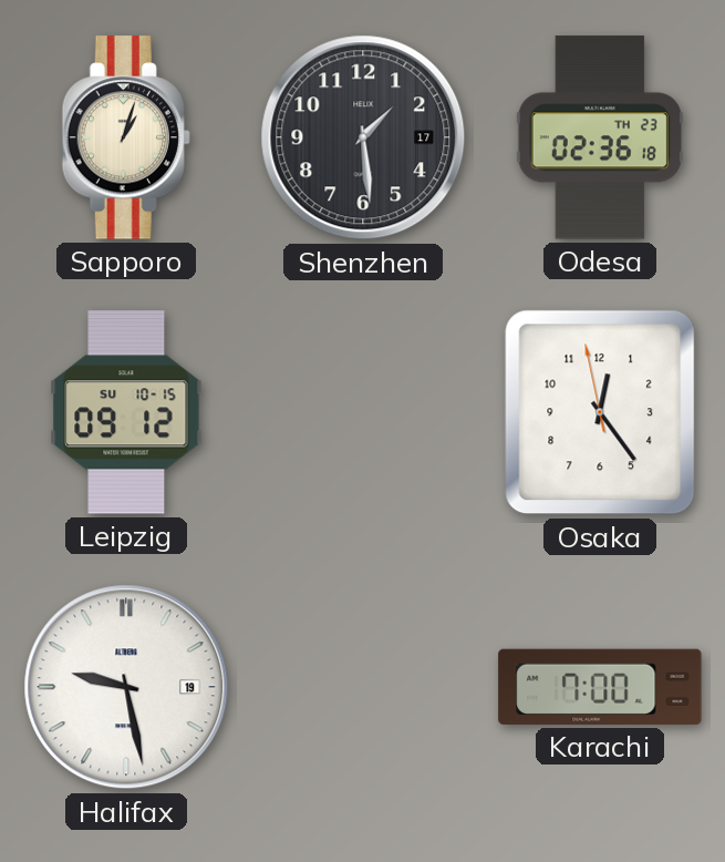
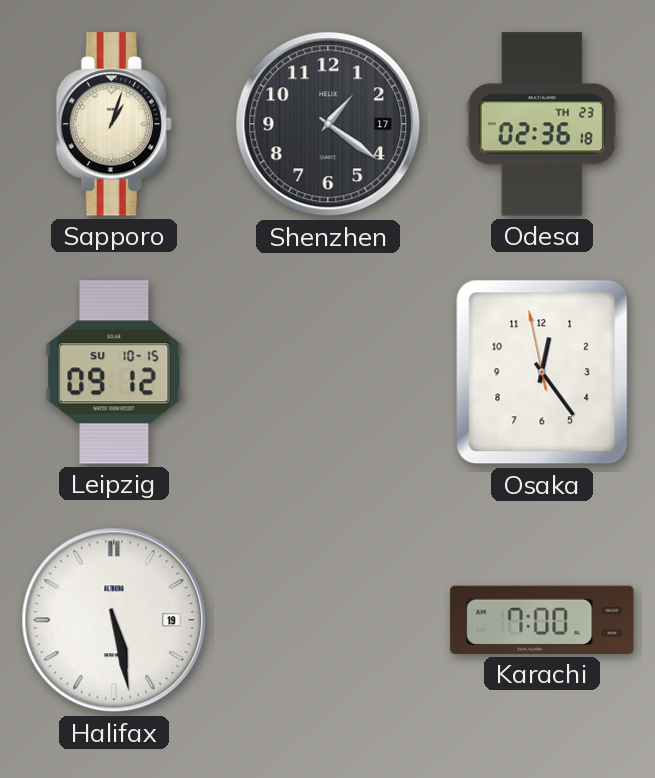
Shenzhen: 1:29 -> 1:21 (328, 124)
Halifax: 9:28 -> 5:28 (114, 620)
